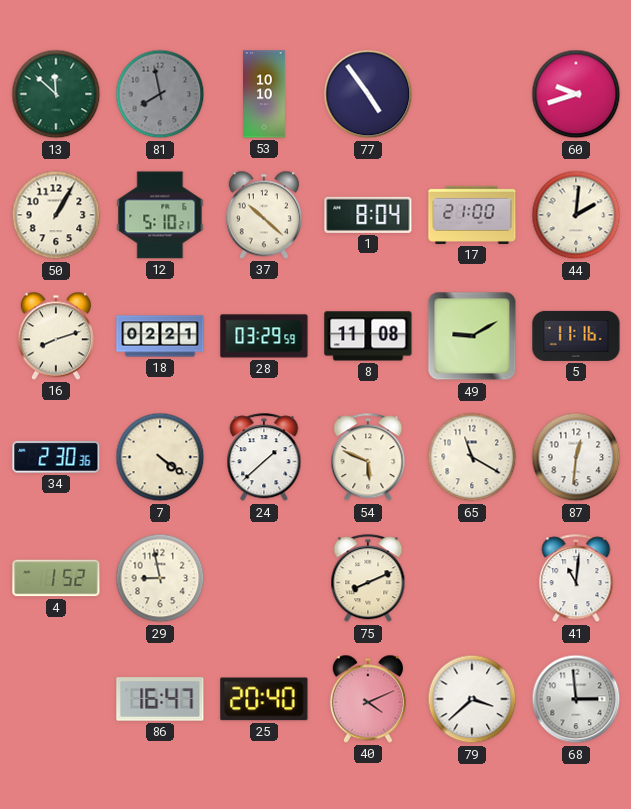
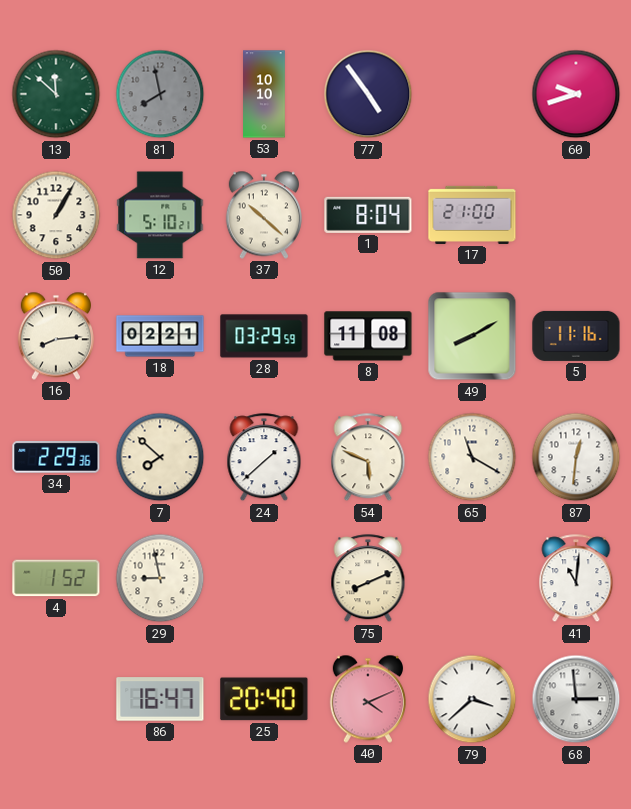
44: 2:01 -> none (576, 215)
16: 8:12 -> 8:14 (56, 336)
49: 9:10 -> 8:10 (472, 336)
34: 2:30 -> 2:29 (56, 457)
7: 4:21 -> 7:52 (160, 457)
